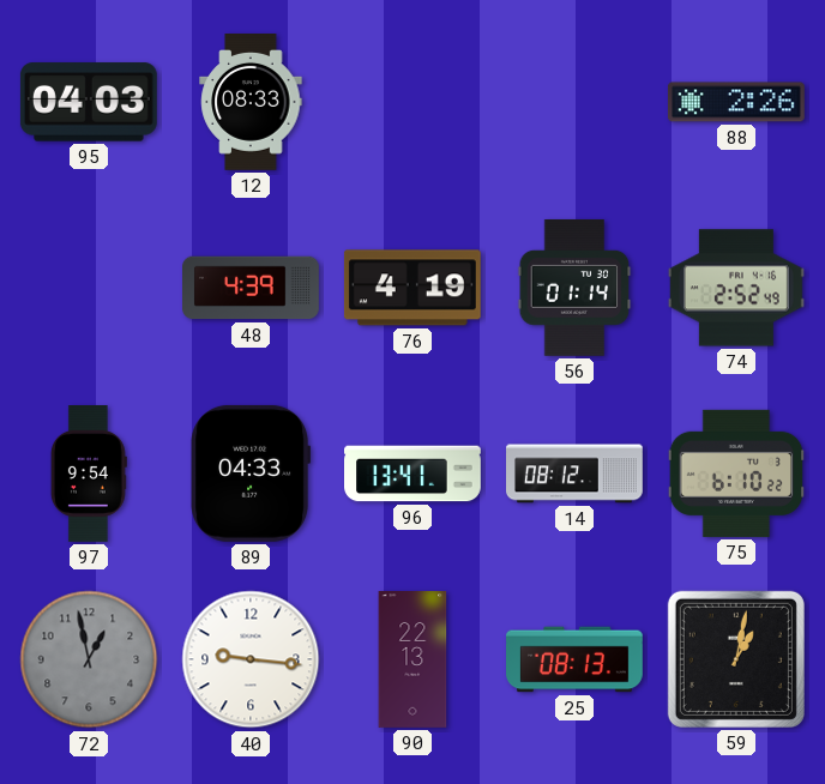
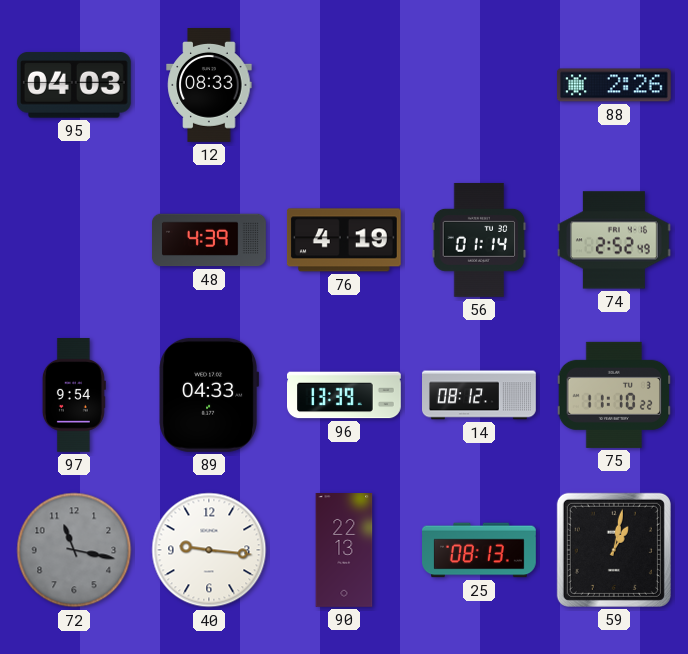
96: 13:41 -> 13:39 (345, 395)
75: 6:10 -> 11:10 (614, 395)
72: 12:58 -> 11:17 (74, 550)
